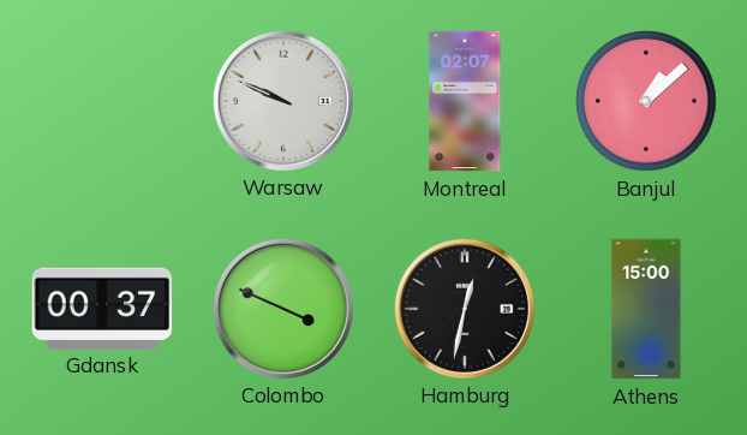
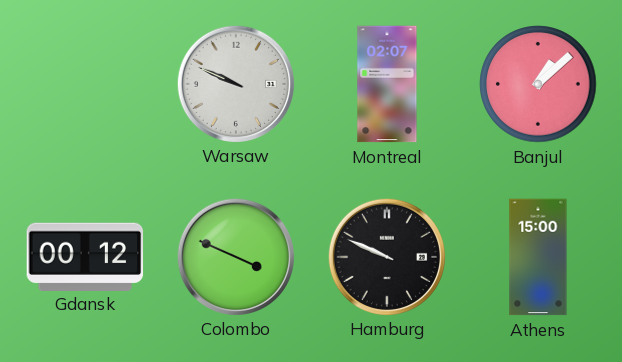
Gdansk: 00:37 -> 00:12 (85, 256)
Hamburg: 12:32 -> 9:49 (386, 256)
